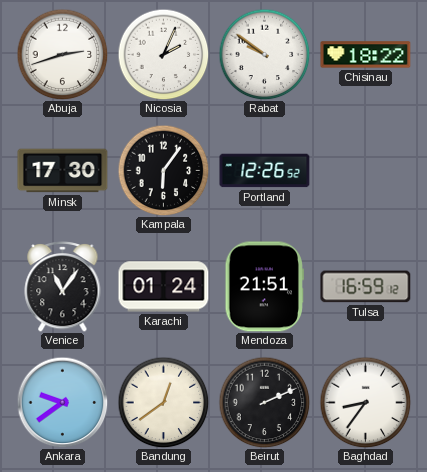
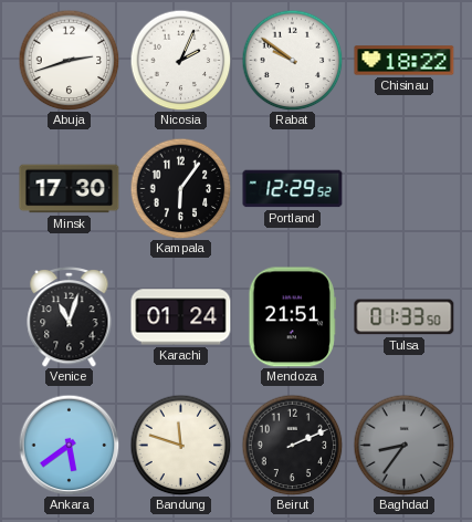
Portland: 12:26 -> 12:29 (293, 189)
Venice: 11:06 -> 11:03 (70, 317)
Tulsa: 16:59 -> 01:33 (405, 317)
Ankara: 9:39 -> 5:39 (69, 445)
Bandung: 12:39 -> 11:48 (180, 445)
Baghdad dial: white -> grey (403, 445)
